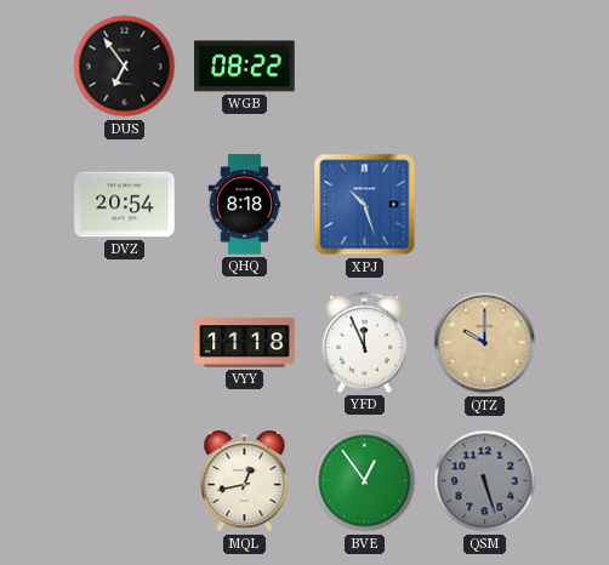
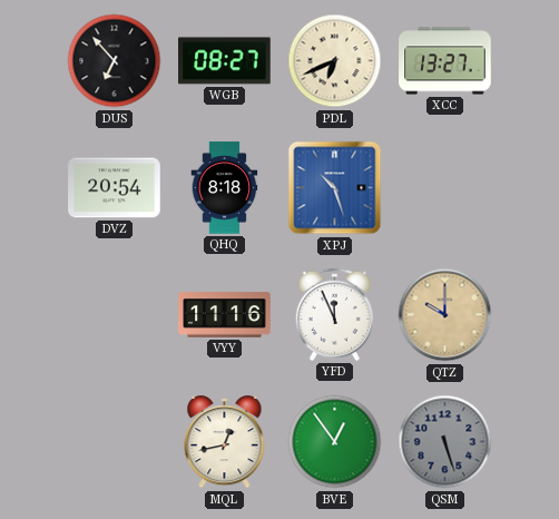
DUS: 6:54 -> 6:53 (115, 61)
WGB: 08:22 -> 08:27 (225, 61)
PDL: none -> 6:41 (335, 61)
XCC: none -> 13:27 (445, 61)
VYY: 11:18 -> 11:16 (225, 315)
